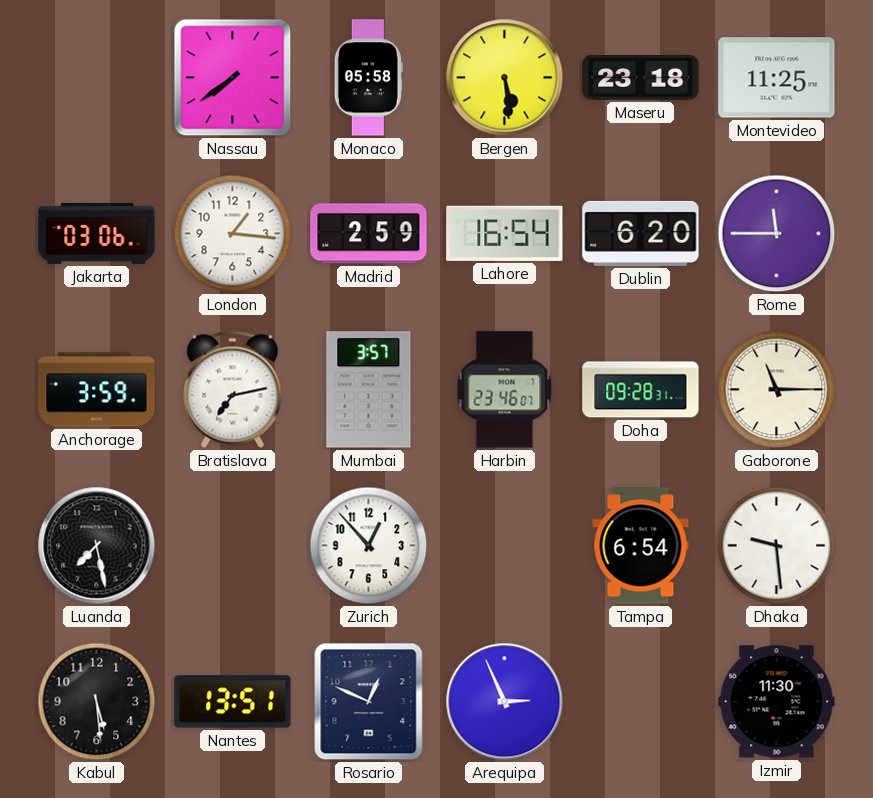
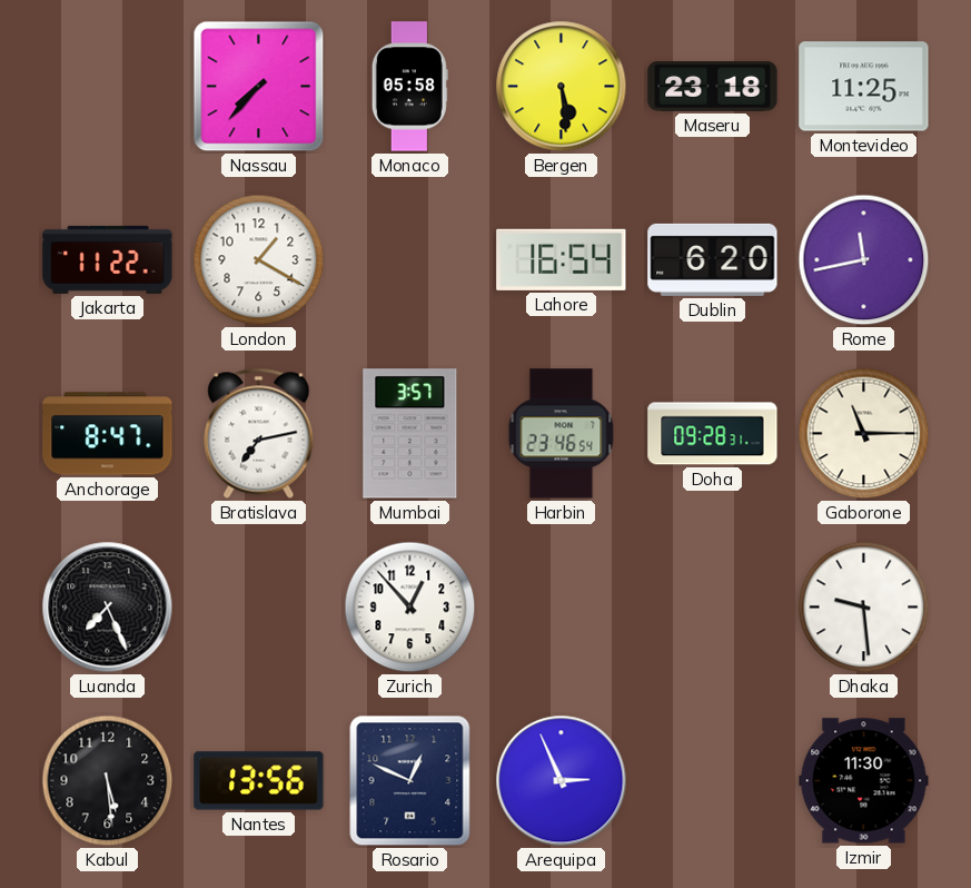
Nassau: 7:39 -> 7:37 (259, 87)
Jakarta: 03:06 -> 11:22 (108, 259)
London: 1:16 -> 1:20 (259, 260)
Madrid: 2:59 -> none (369, 234)
Rome: 11:45 -> 11:43 (864, 260)
Anchorage: 3:59 -> 8:47 (108, 434)
Harbin: 23:46:07 -> 23:46:54 (562, 434)
Luanda: 7:28 -> 7:26 (108, 608)
Tampa: 6:54 -> none (641, 546)
Nantes: 13:51 -> 13:56 (259, 781)
